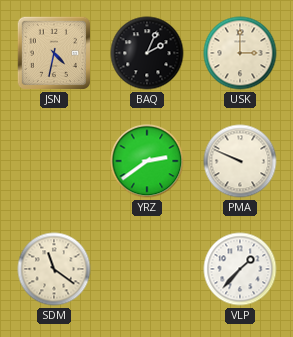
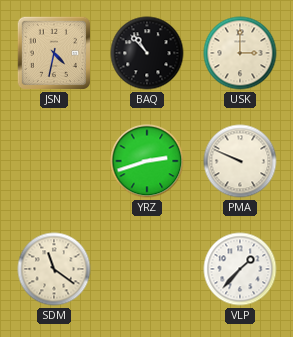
BAQ: 2:04 -> 10:53 (147, 53)
YRZ: 2:39 -> 2:42 (147, 161)
